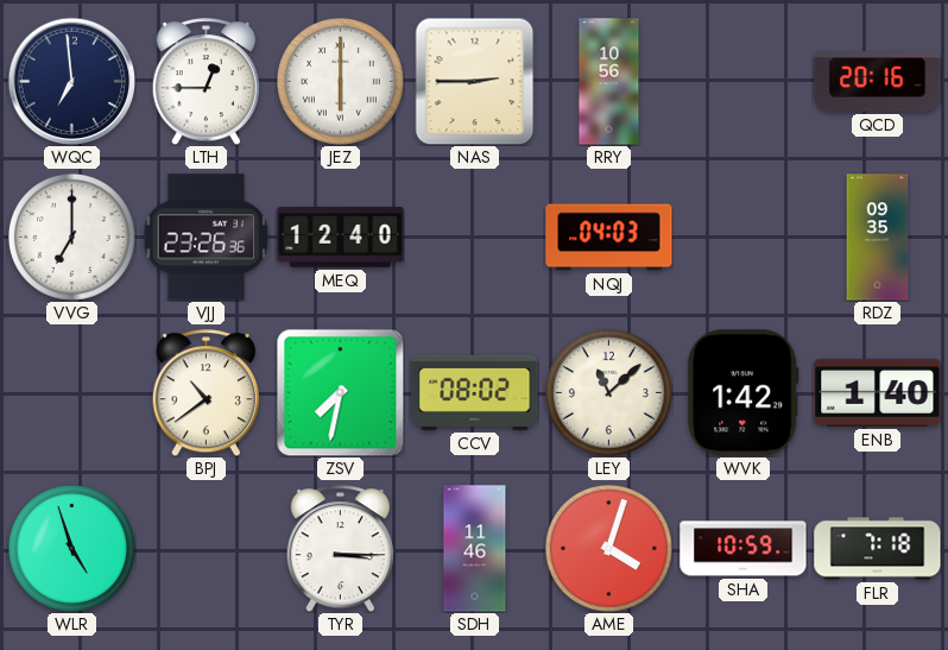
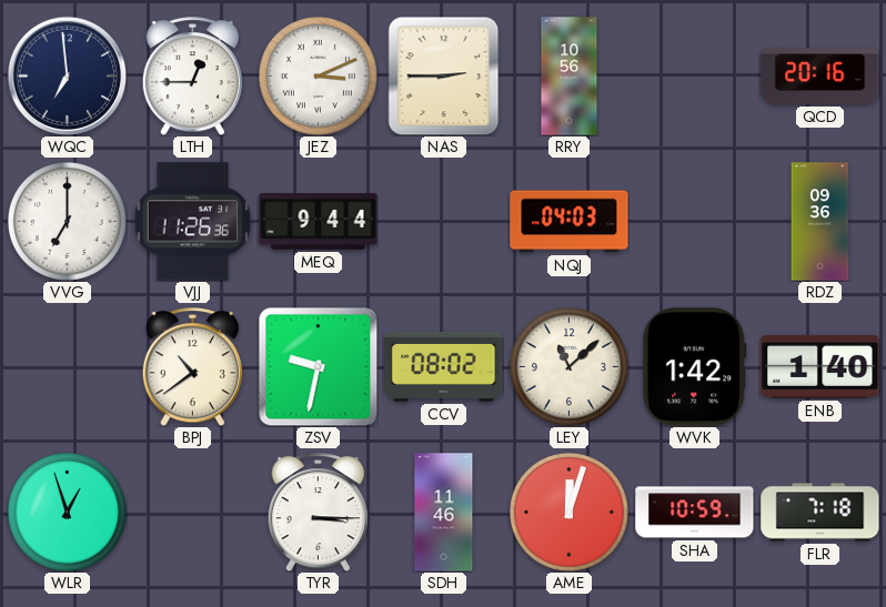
JEZ: 6:00 -> 3:11 (318, 75)
VJJ: 23:26 -> 11:26 (193, 222)
MEQ: 12:40 -> 9:44 (319, 222)
RDZ: 09:35 -> 09:36 (820, 222)
ZSV: 7:32 -> 9:32 (318, 366)
WLR: 4:57 -> 12:57 (67, 512)
AME: 4:03 -> 12:03 (568, 512)
